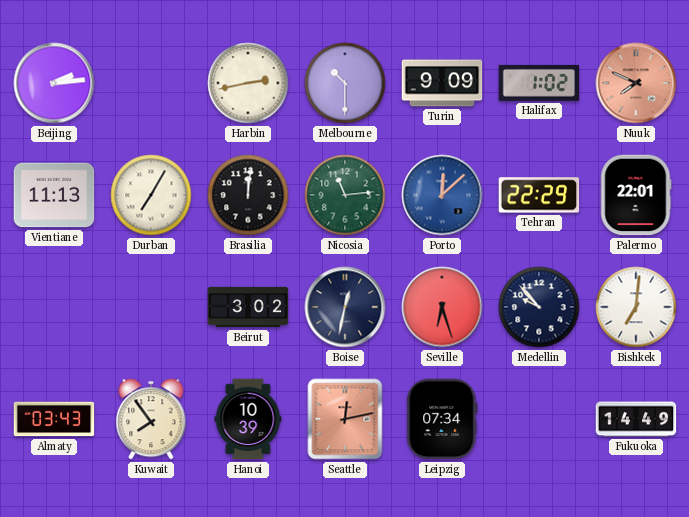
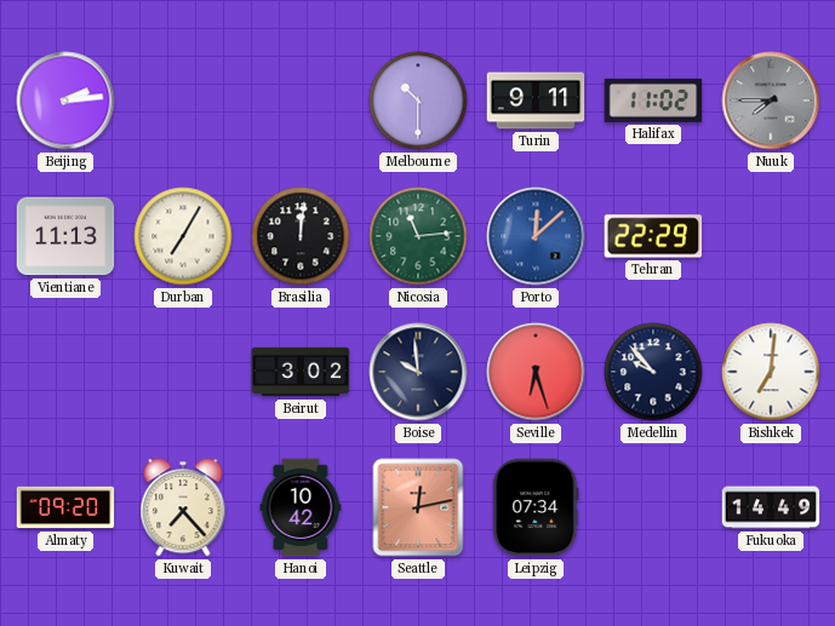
Harbin: 2:43 -> none (248, 83)
Turin: 9:09 -> 9:11 (536, 100)
Halifax: 1:02 -> 11:02 (653, 100)
Nuuk: 7:49 -> 7:45 (771, 100)
Nuuk dial: salmon -> grey (771, 100)
Palermo: 22:01 -> none (636, 195)
Boise: 12:32 -> 9:59 (418, 372)
Almaty: 03:43 -> 09:20 (65, 507)
Kuwait: 7:54 -> 7:23 (183, 507)
Hanoi: 10:39 -> 10:42 (301, 507)
